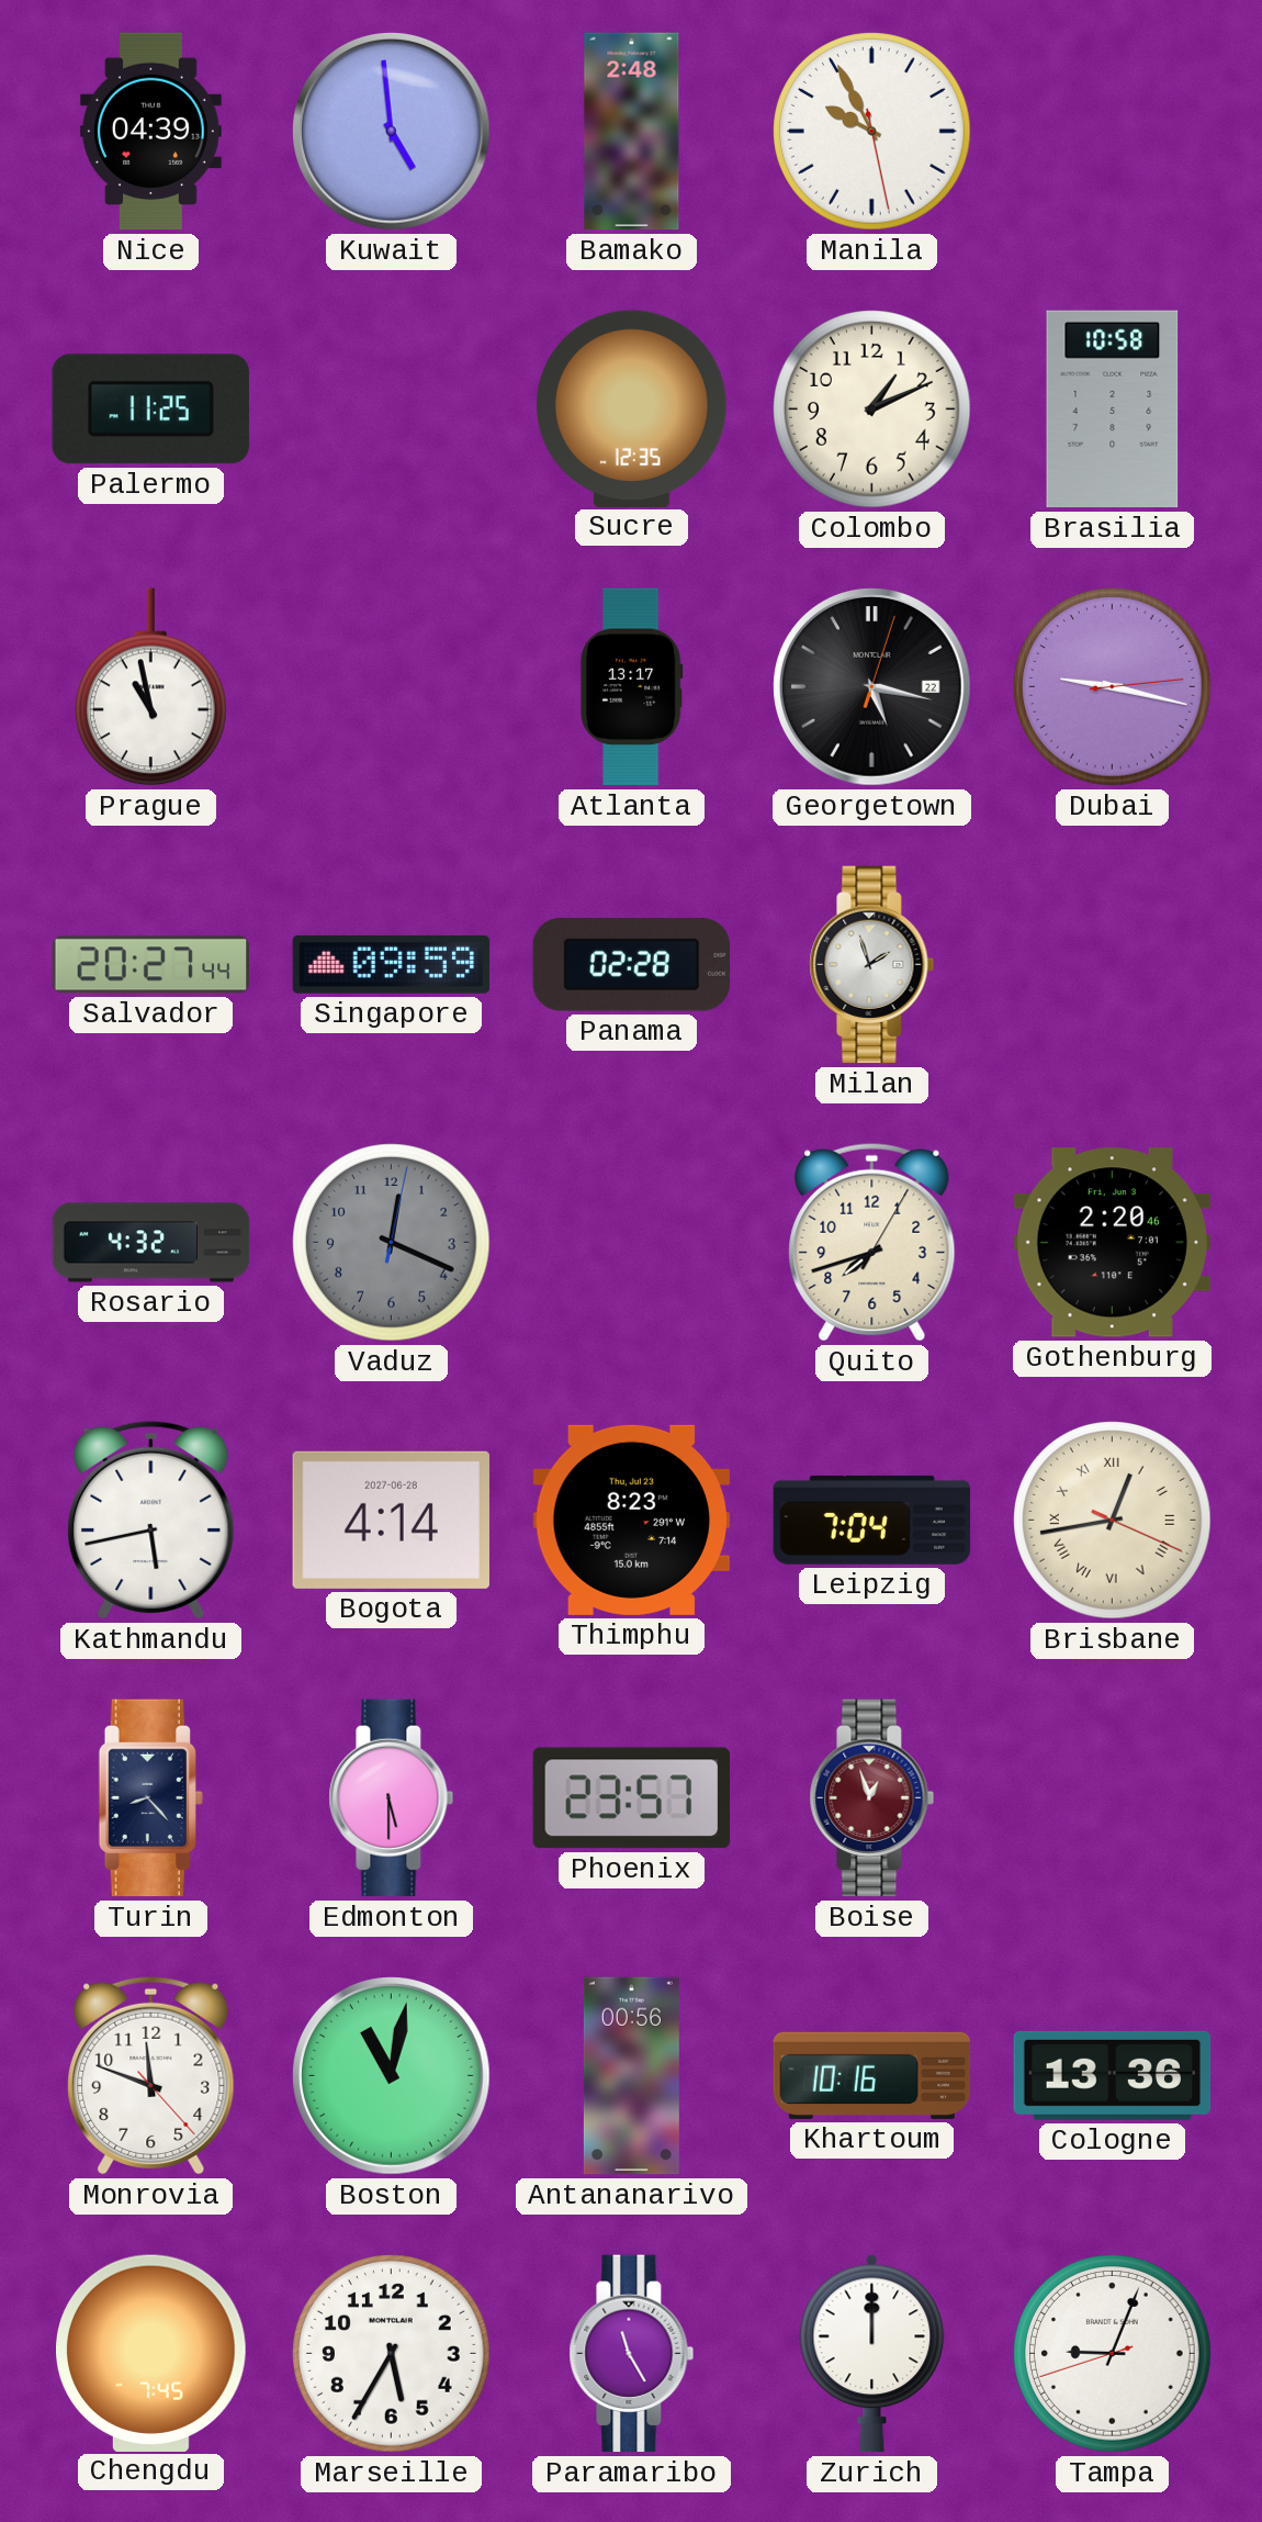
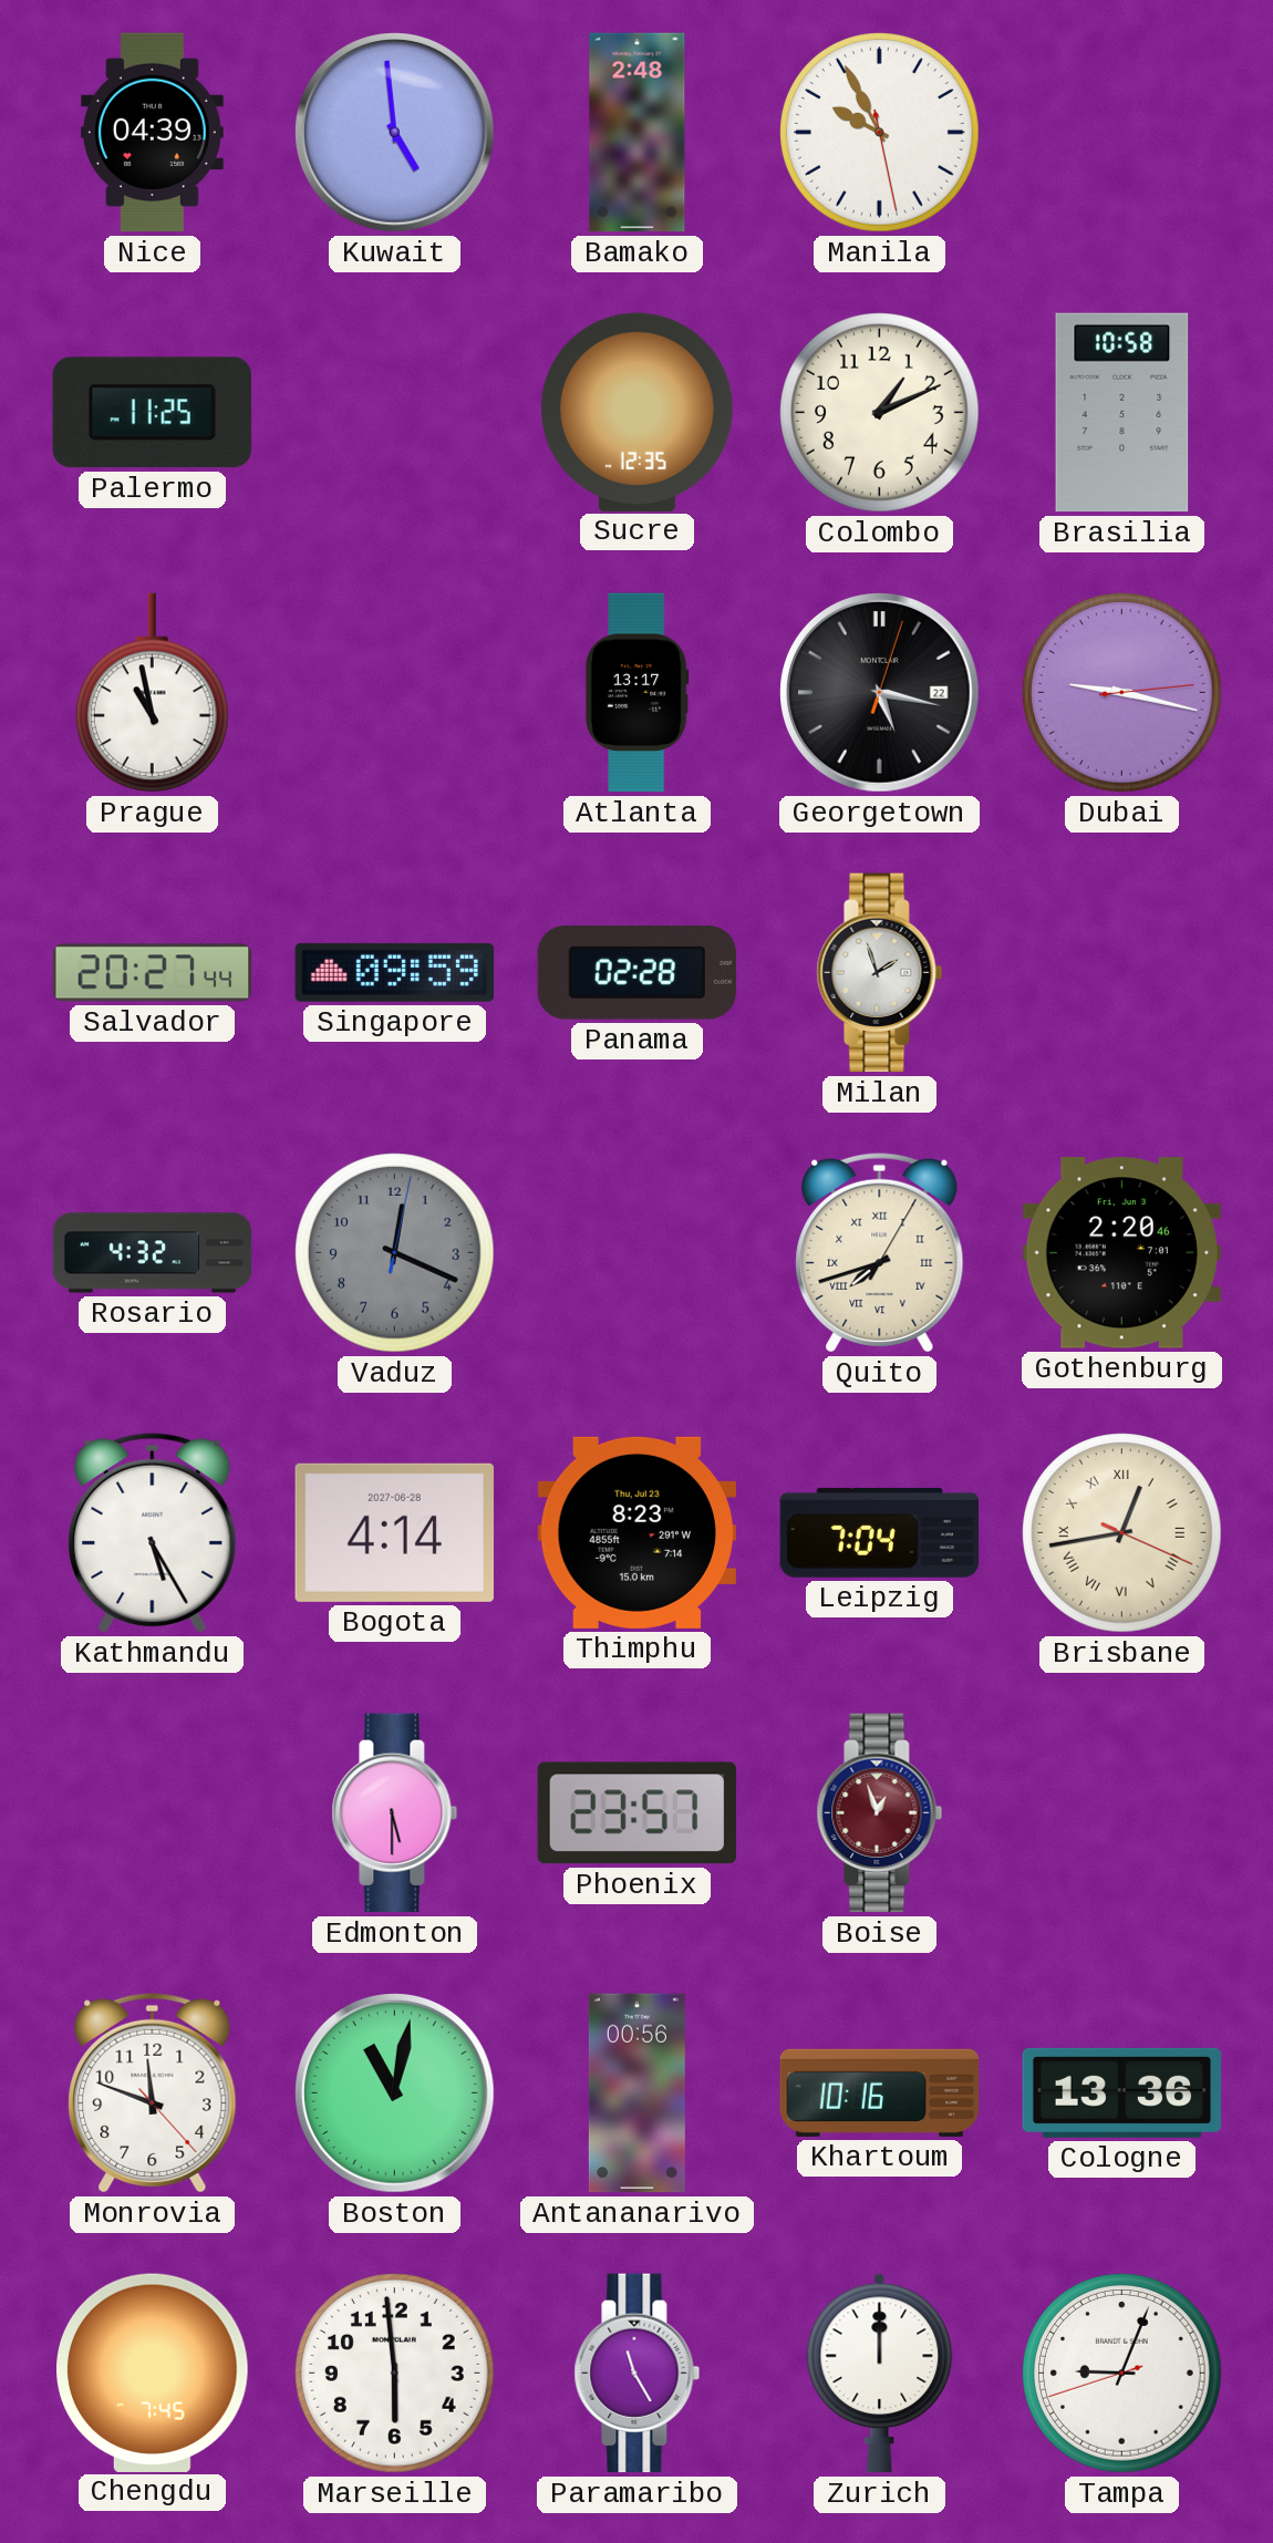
Quito numerals: Arabic -> Roman (880, 1252)
Kathmandu: 5:43 -> 5:25 (153, 1532)
Turin: 8:23 -> none (150, 1798)
Marseille: 5:35 -> 5:59 (395, 2374)
